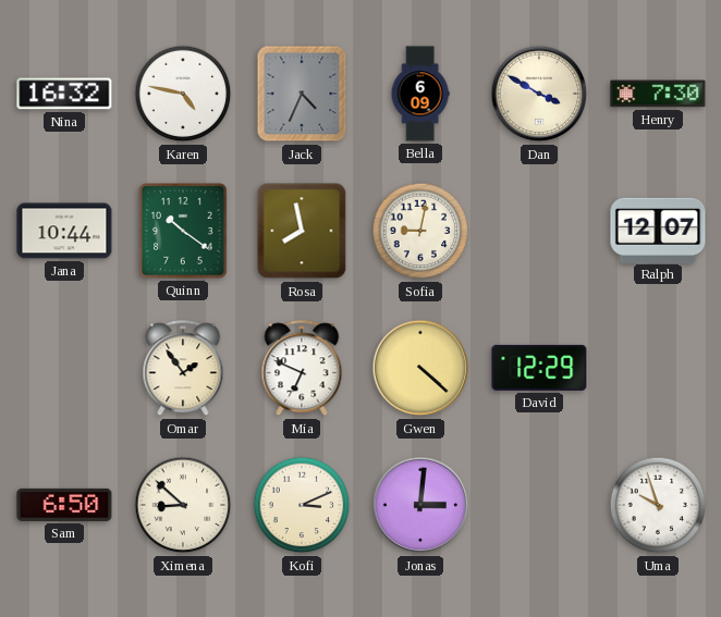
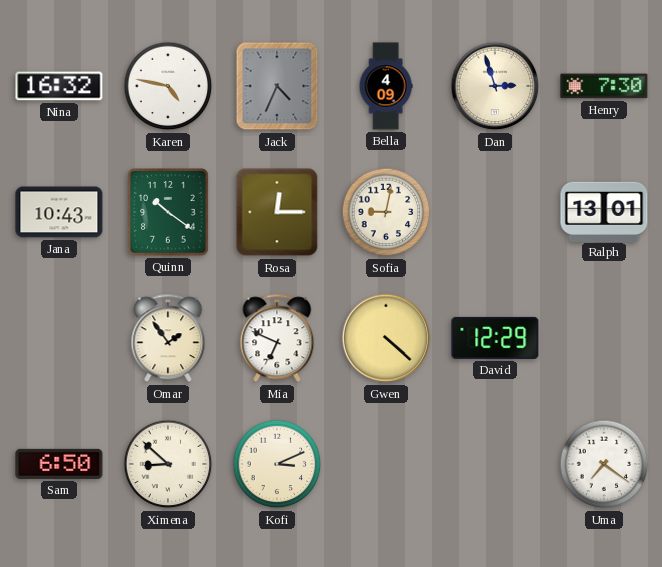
Bella: 6:09 -> 4:09 (386, 86)
Dan: 3:50 -> 2:57 (495, 86)
Jana: 10:44 -> 10:43 (59, 212)
Rosa: 7:58 -> 12:15 (277, 212)
Ralph: 12:07 -> 13:01 (604, 211)
Jonas: 3:01 -> none (420, 505)
Uma: 9:57 -> 7:21 (604, 464)
